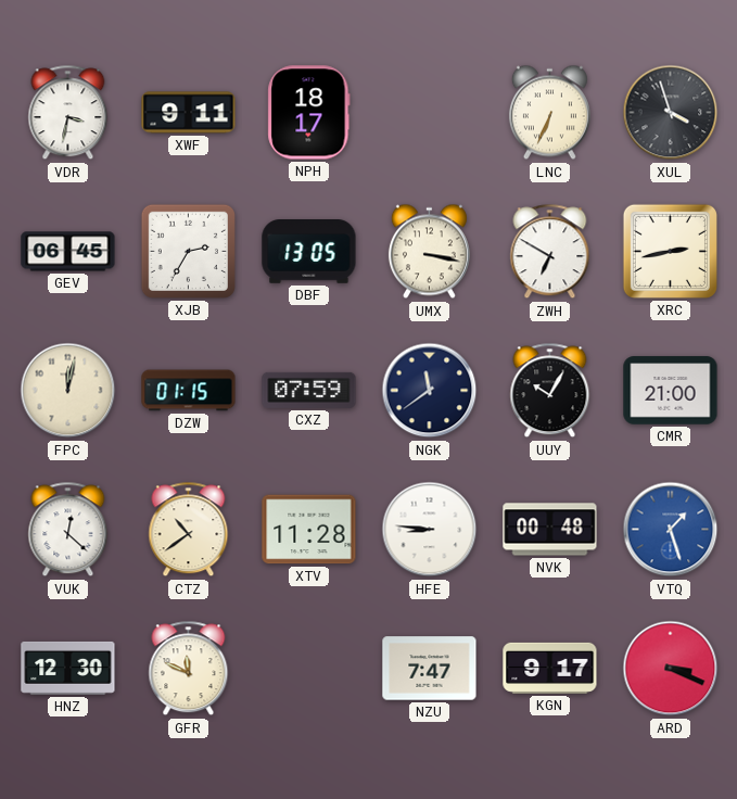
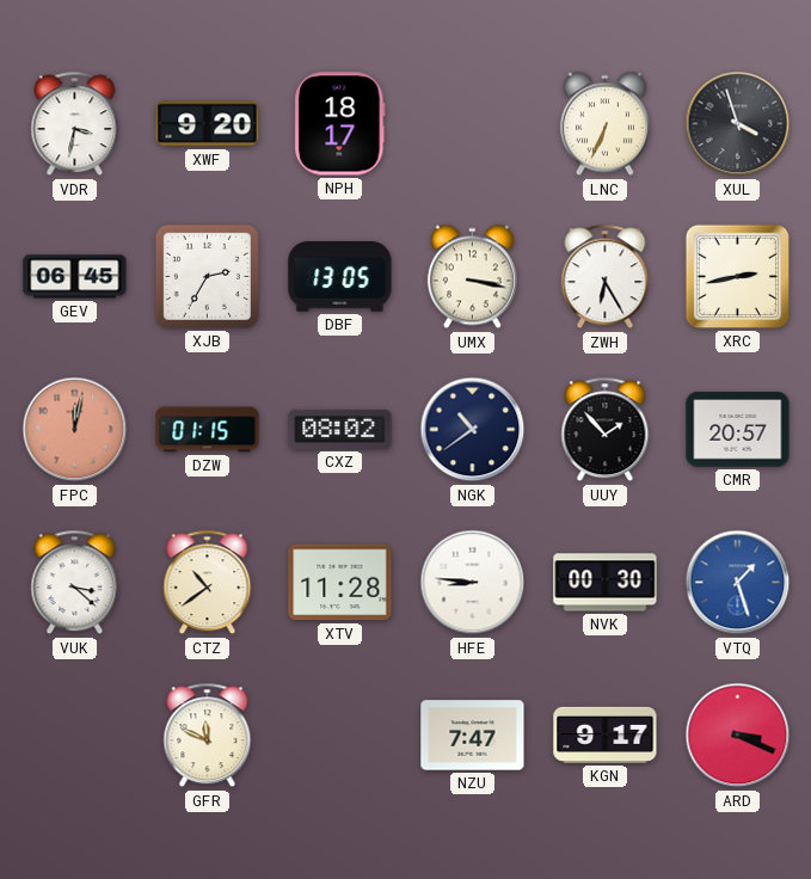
XWF: 9:11 -> 9:20 (208, 124)
ZWH: 6:50 -> 6:25 (606, 277)
FPC dial: cream -> salmon (75, 430)
CXZ: 07:59 -> 08:02 (340, 429)
NGK: 11:39 -> 10:39 (473, 430)
UUY: 10:05 -> 1:53 (606, 430)
CMR: 21:00 -> 20:57 (738, 430)
VUK: 12:22 -> 3:22 (75, 583)
NVK: 00:48 -> 00:30 (606, 583)
HNZ: 12:30 -> none (68, 668)
